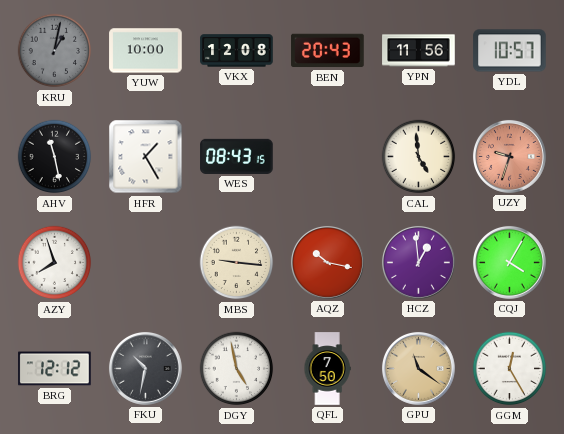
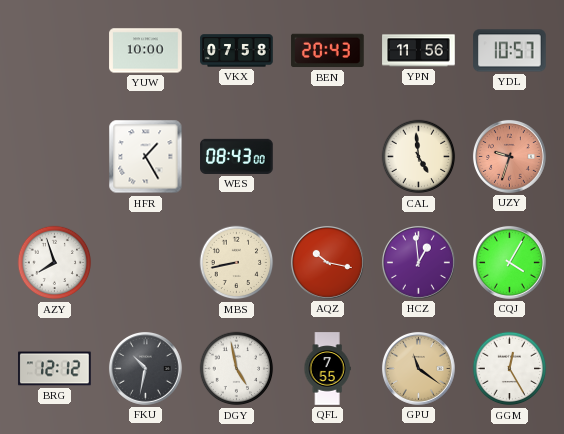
KRU: 1:02 -> none (55, 51)
VKX: 12:08 -> 07:58 (237, 51)
AHV: 11:28 -> none (55, 157)
WES: 08:43:15 -> 08:43:00 (237, 156)
MBS: 9:16 -> 8:43 (237, 263)
QFL: 7:50 -> 7:55 (327, 369)
